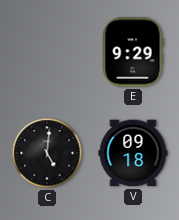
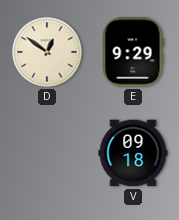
D: none -> 12:51 (47, 52)
C: 5:01 -> none (47, 153)
